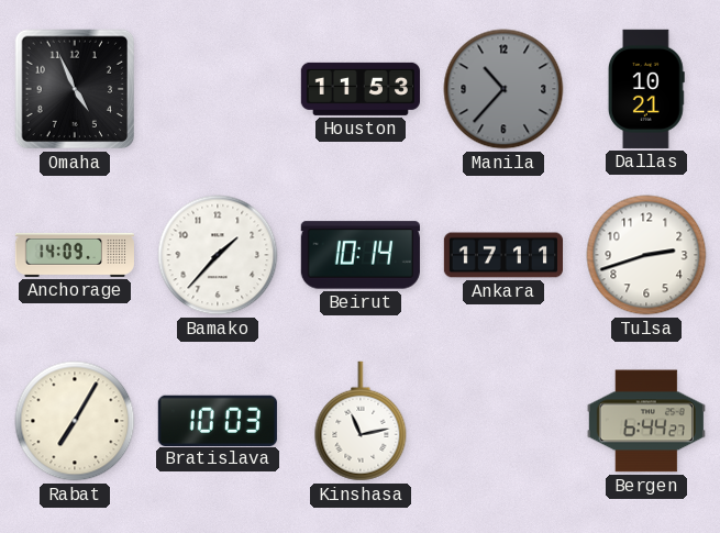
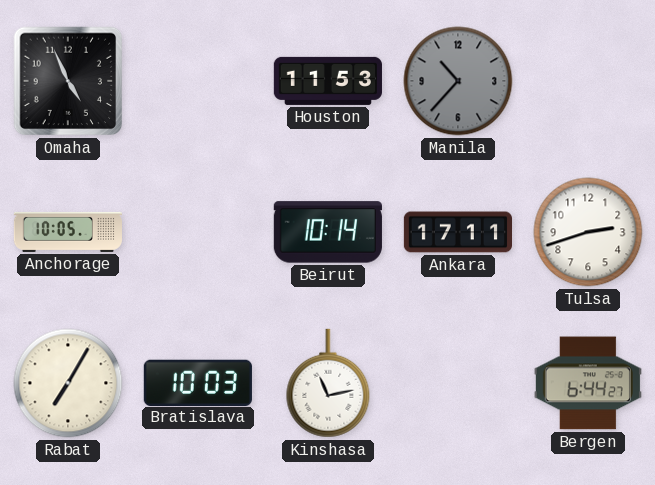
Dallas: 10:21 -> none (646, 89)
Anchorage: 14:09 -> 10:05 (68, 232)
Bamako: 1:37 -> none (218, 255)
